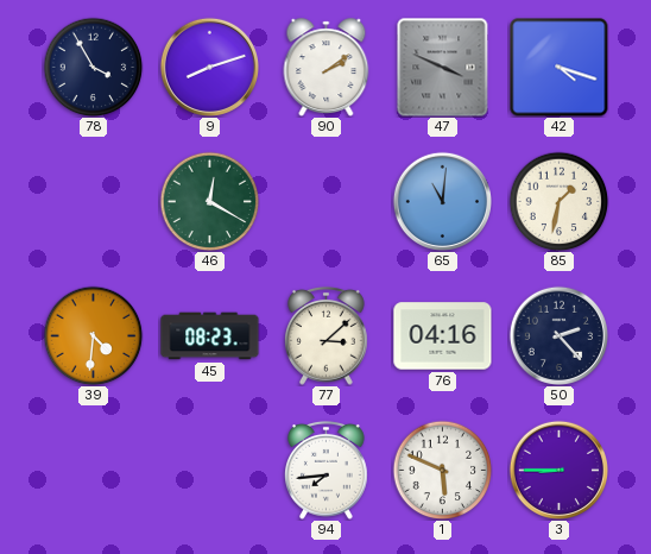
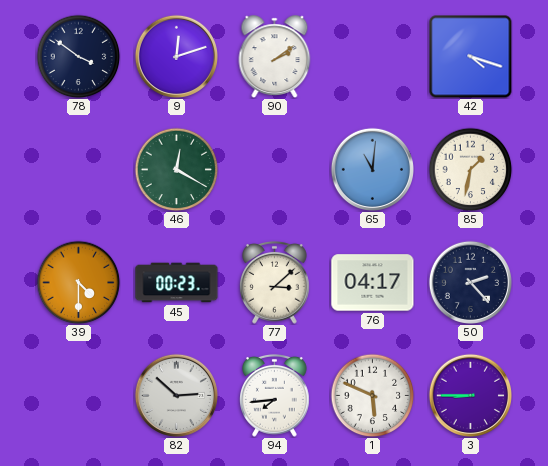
78: 3:55 -> 3:51 (78, 56)
9: 8:12 -> 12:12 (176, 56)
47: 3:49 -> none (443, 67)
39: 4:31 -> 4:30 (78, 282)
45: 08:23 -> 00:23 (177, 283)
76: 04:16 -> 04:17 (373, 283)
82: none -> 2:52 (176, 395)
